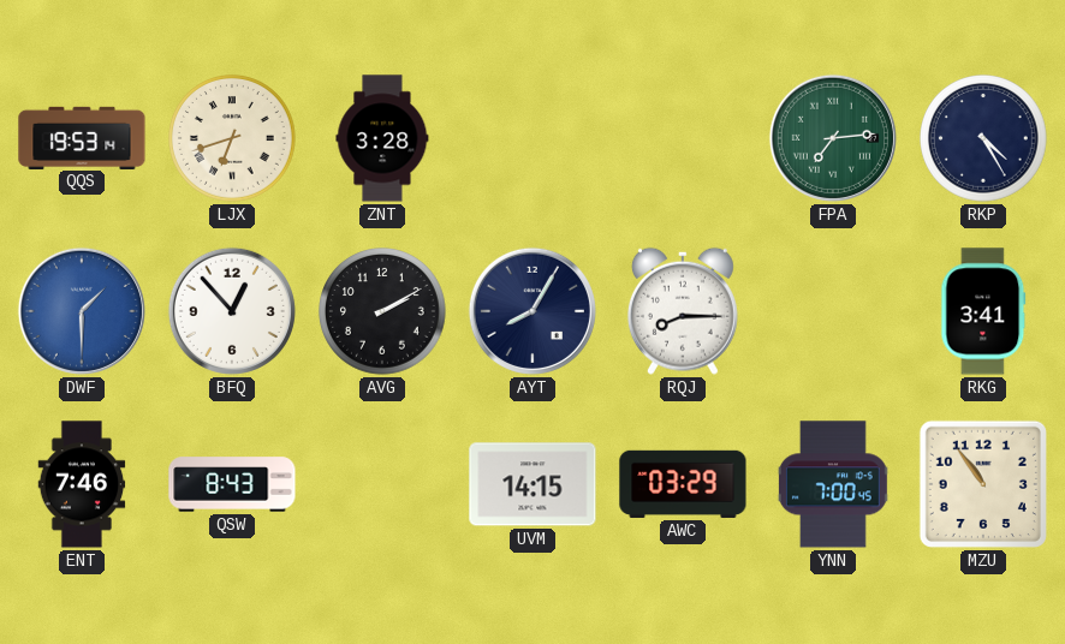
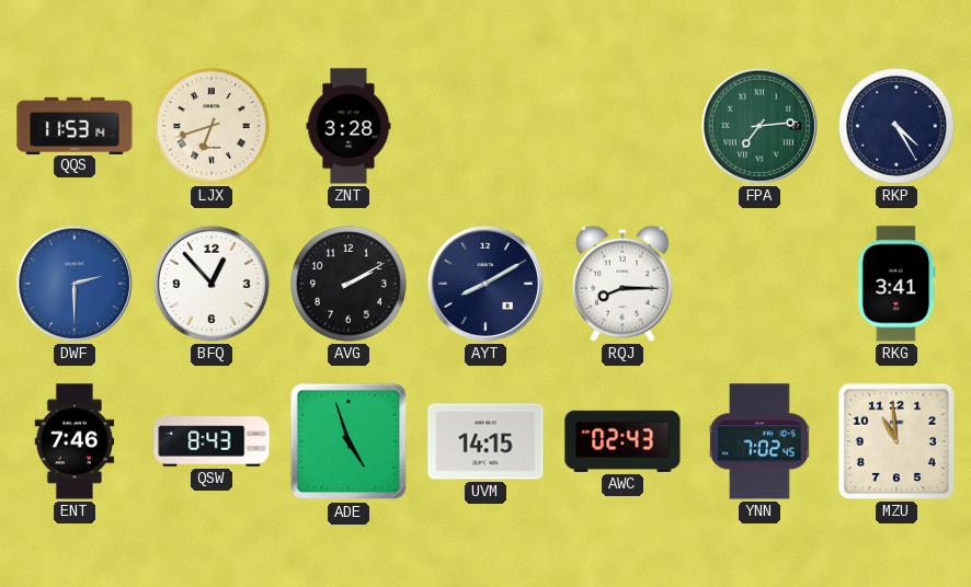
QQS: 19:53 -> 11:53 (75, 125)
DWF: 1:30 -> 2:30 (75, 284)
AYT: 8:05 -> 8:10 (485, 284)
ADE: none -> 4:57 (349, 441)
AWC: 03:29 -> 02:43 (622, 441)
YNN: 7:00 -> 7:02 (759, 441)
MZU: 10:54 -> 10:59 (896, 441)
